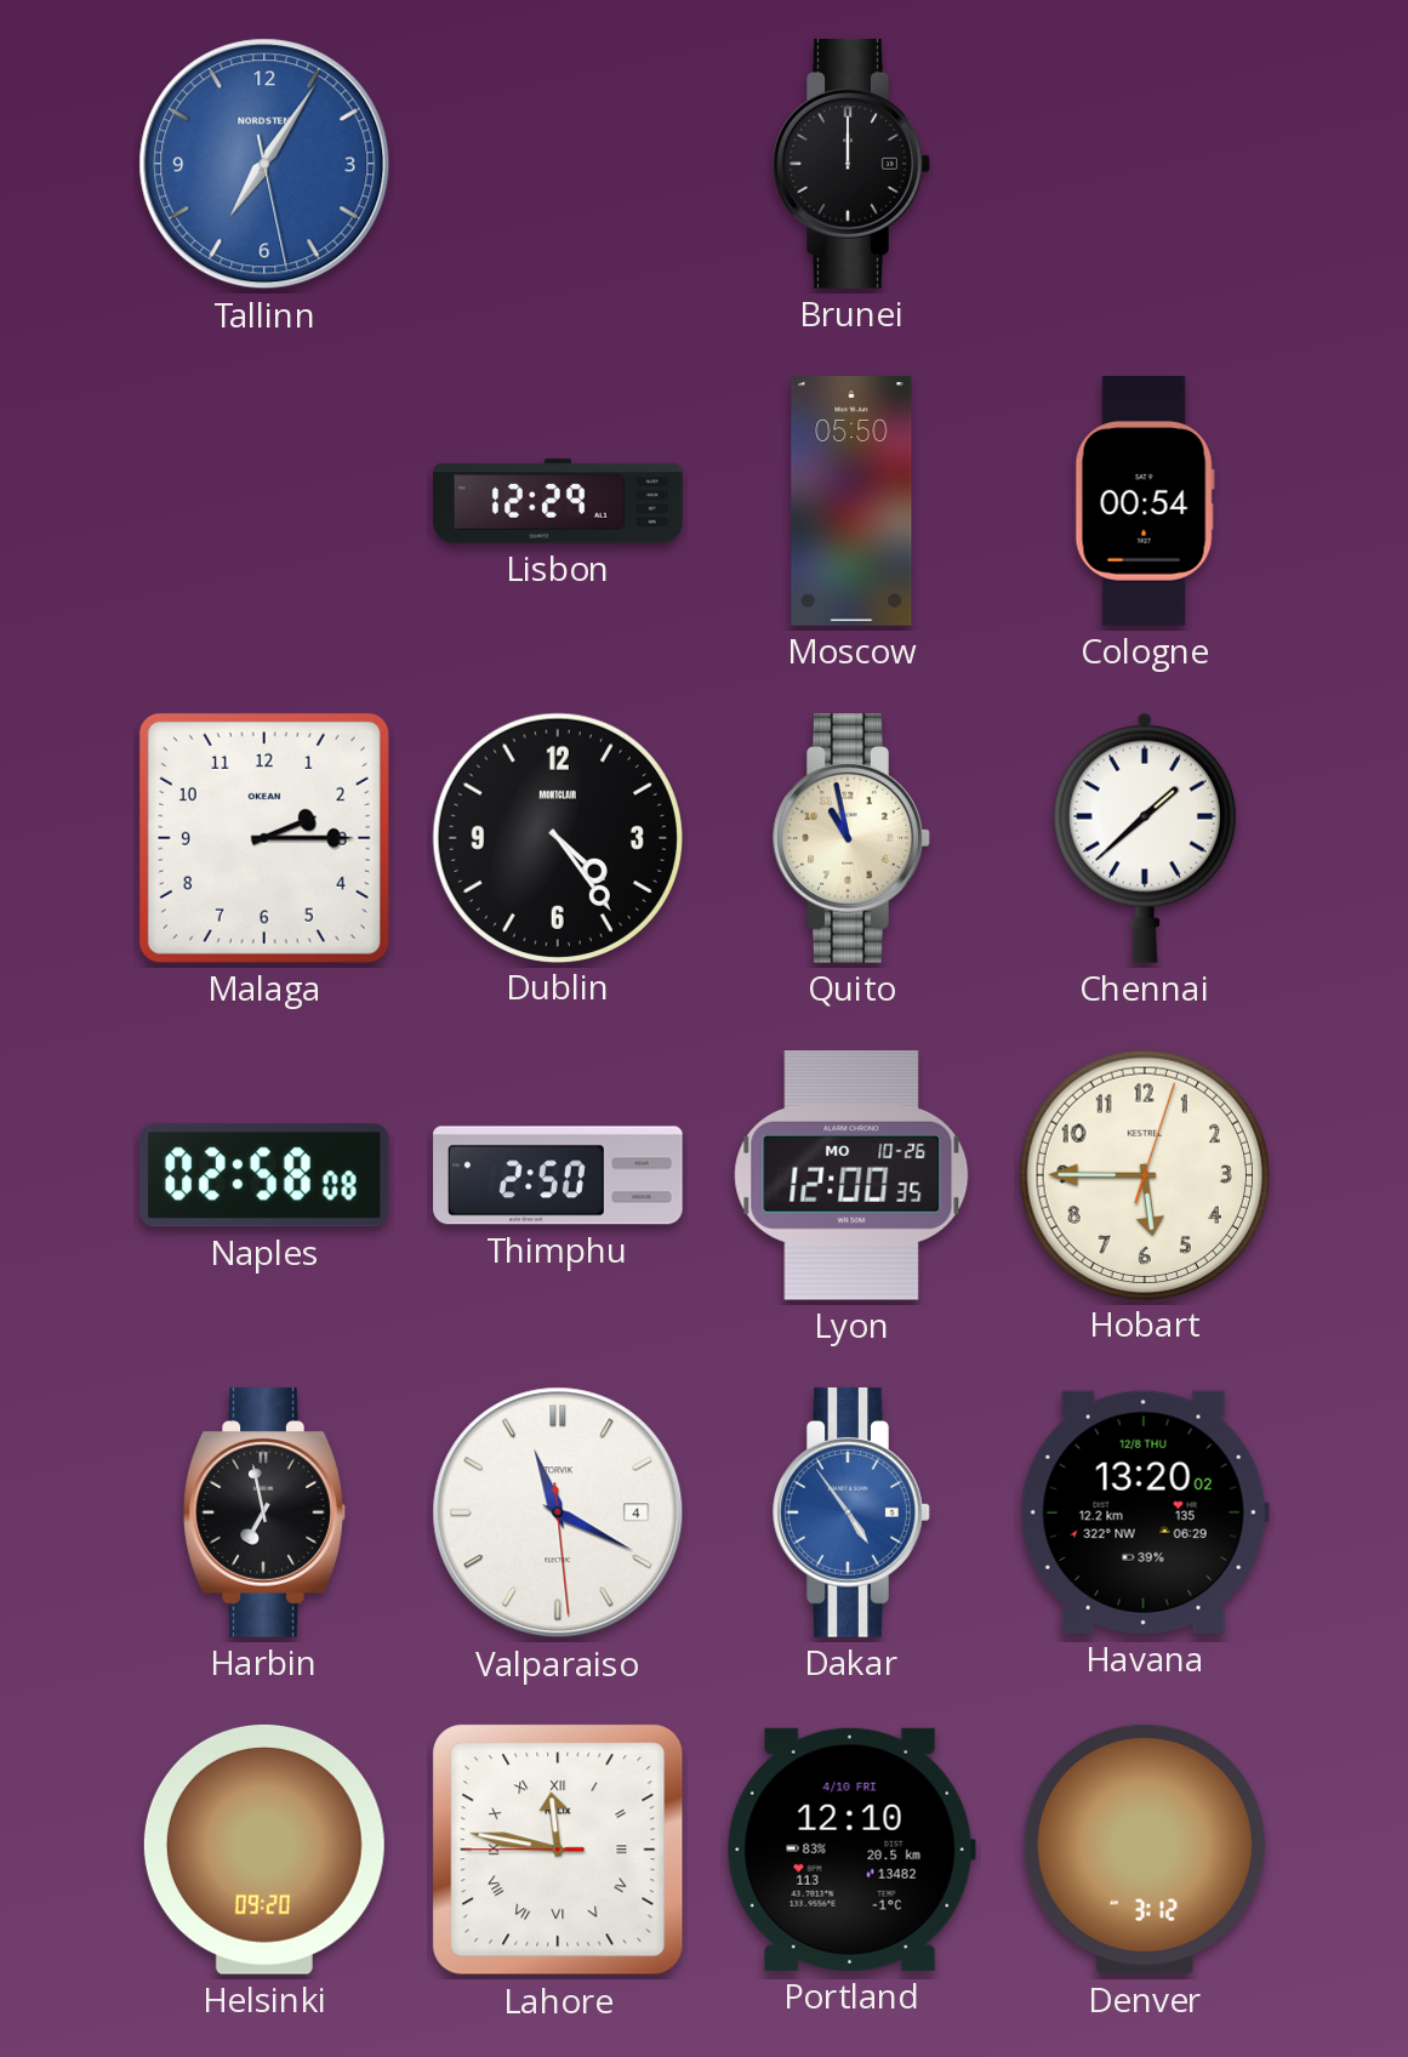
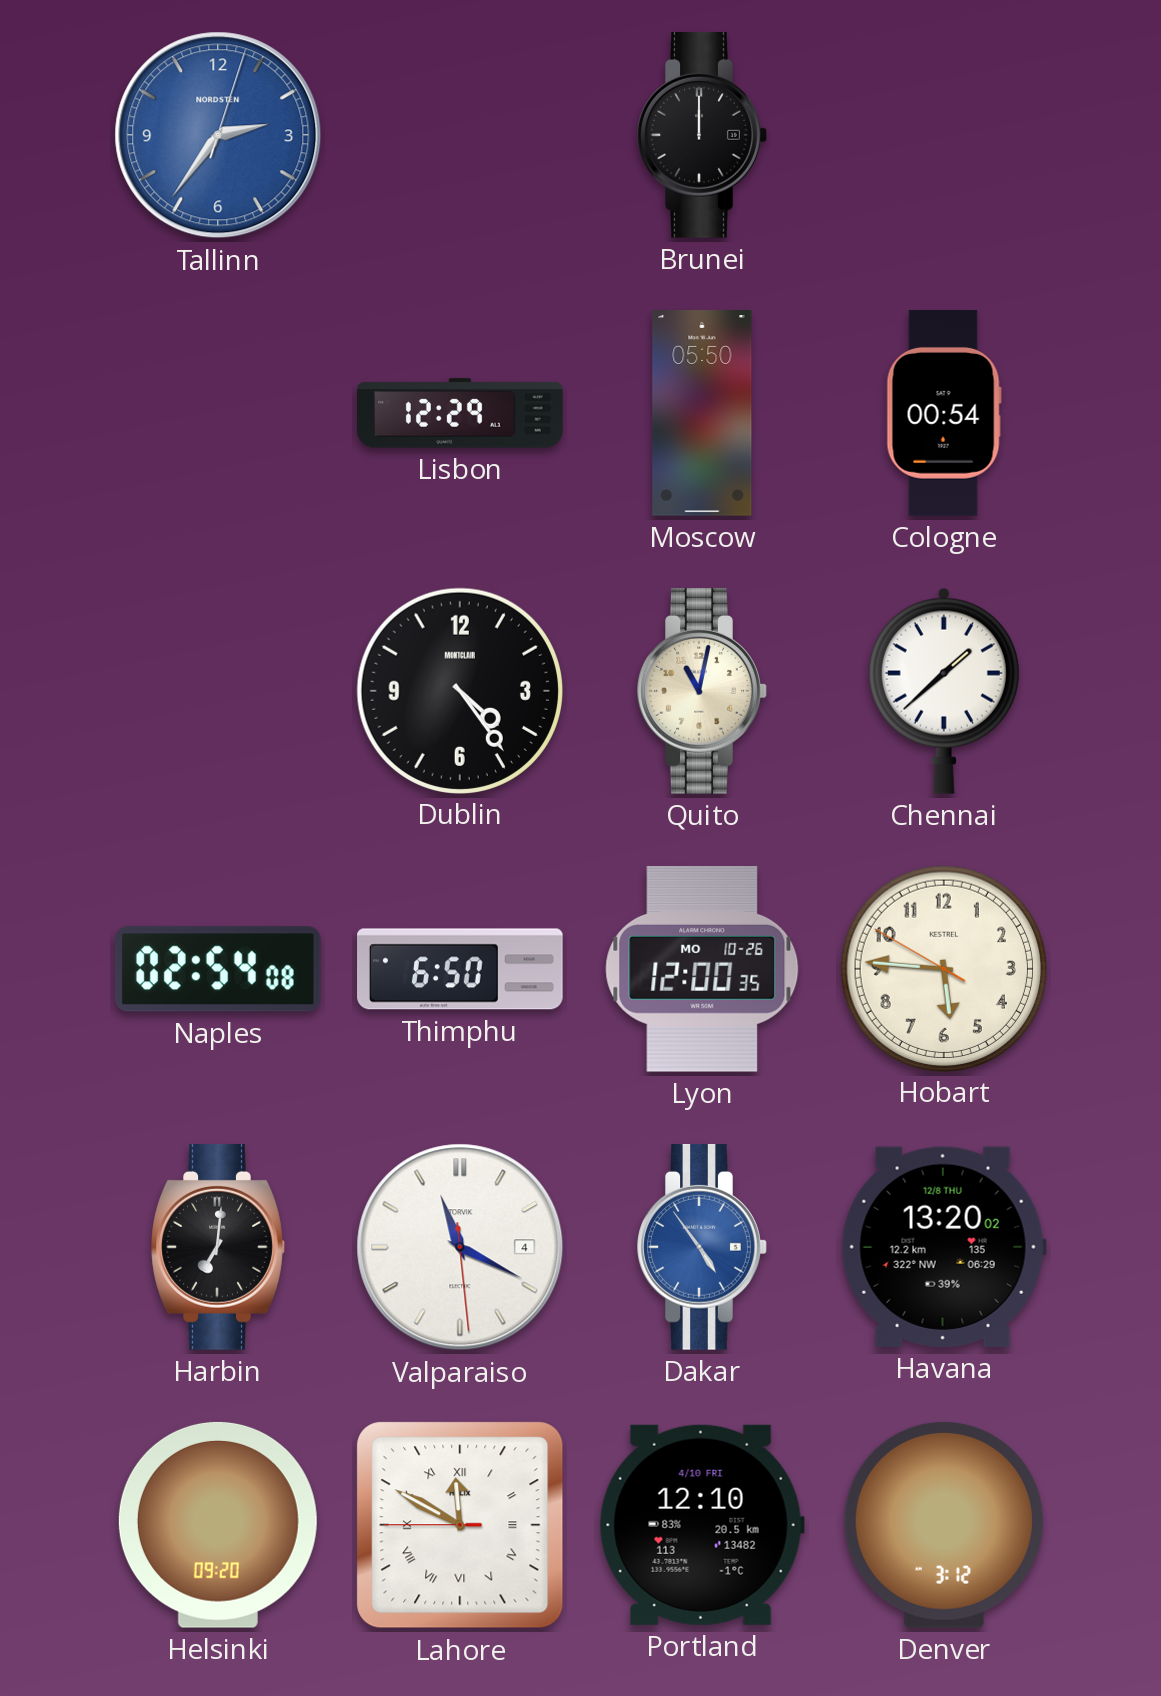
Tallinn: 7:05 -> 2:36 (218, 135)
Malaga: 2:15 -> none (264, 838)
Quito: 10:58 -> 11:02 (702, 691)
Naples: 02:58 -> 02:54 (218, 969)
Thimphu: 2:50 -> 6:50 (460, 969)
Hobart: 5:45:03 -> 5:45:50 (943, 968)
Harbin: 6:58 -> 7:01 (218, 1247)
Lahore: 11:46 -> 11:49 (460, 1525)
